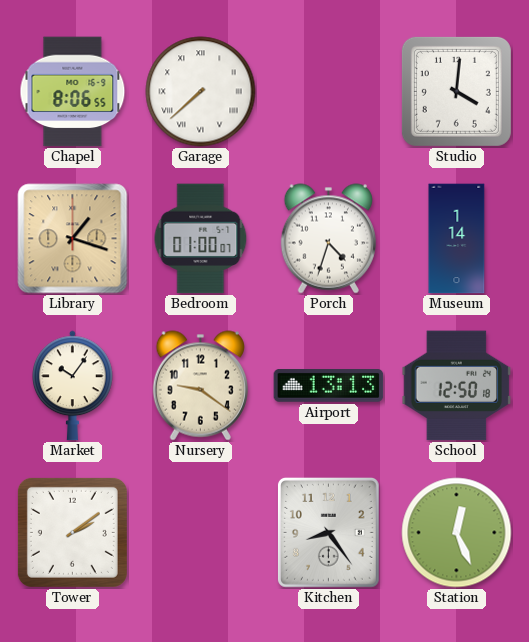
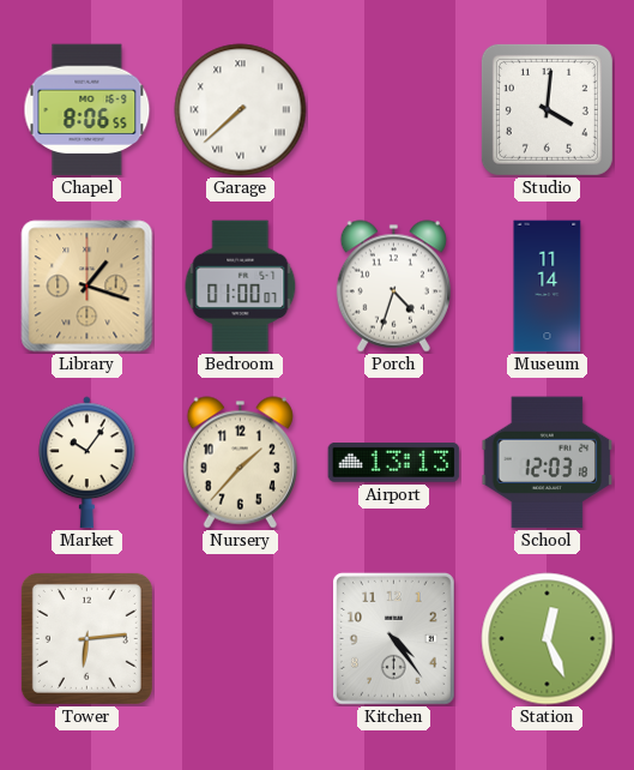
Museum: 1:14 -> 11:14 (548, 287)
Nursery: 9:21 -> 1:37 (240, 463)
School: 12:50 -> 12:03 (548, 463)
Tower: 2:09 -> 6:14 (86, 638)
Kitchen: 8:24 -> 4:24 (393, 639)
